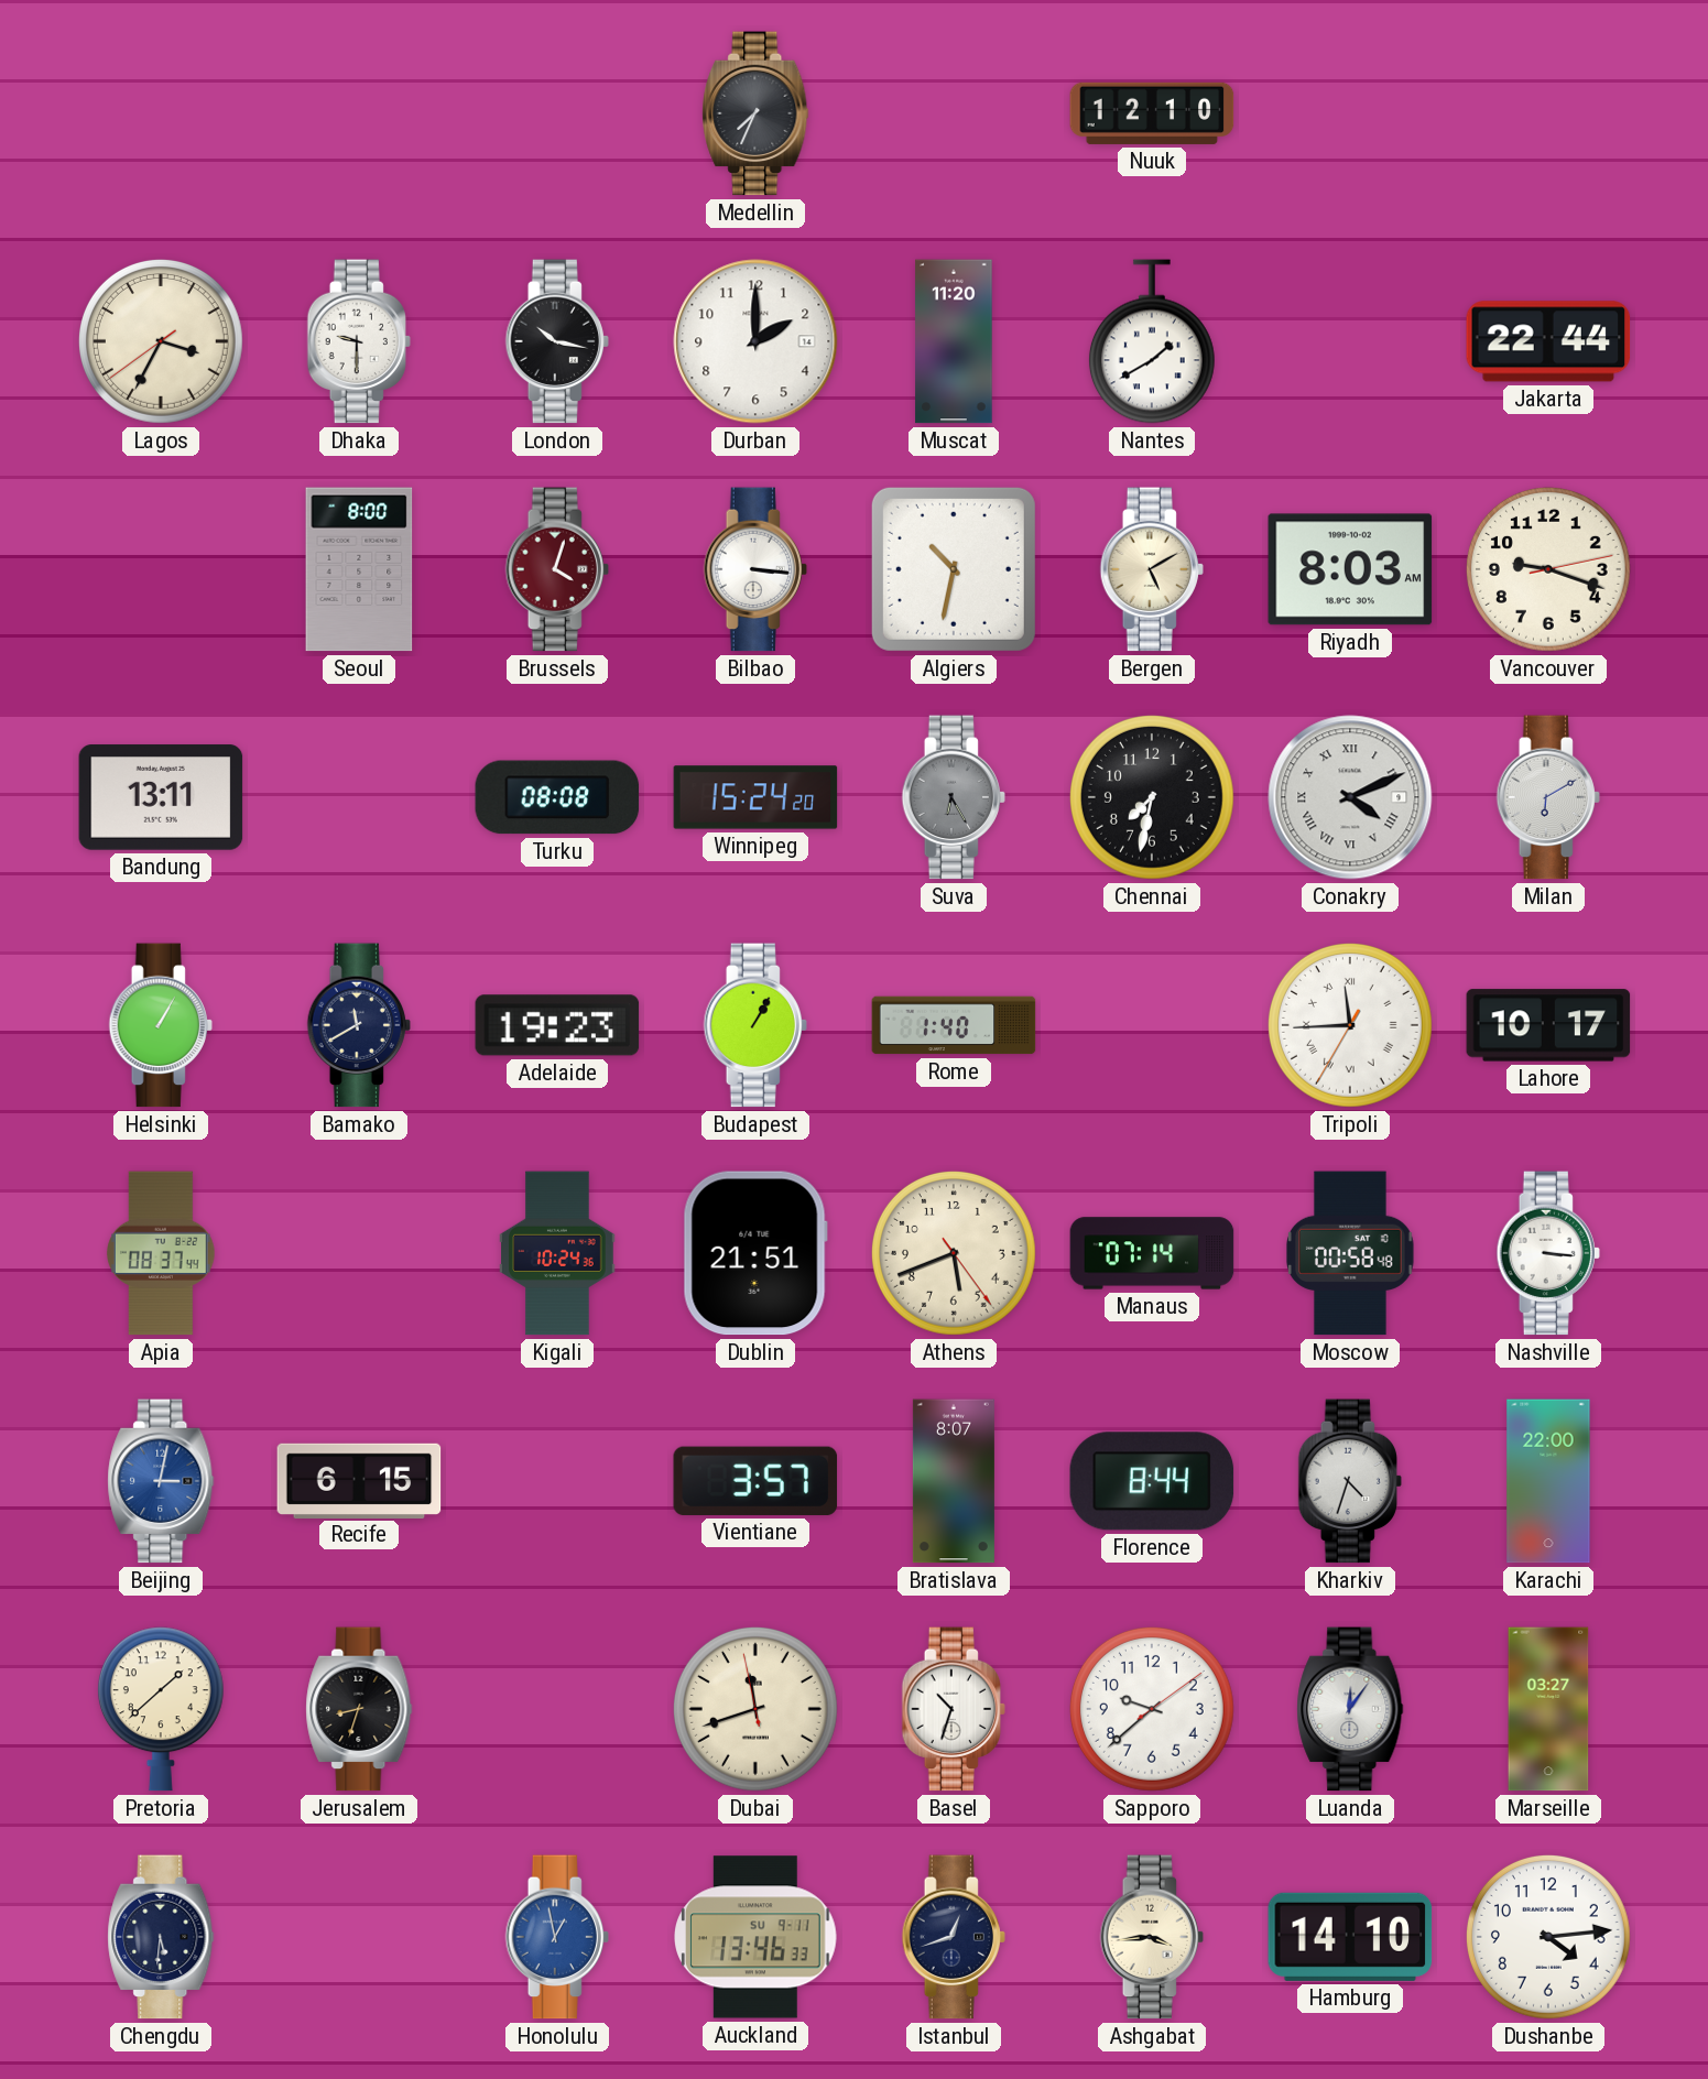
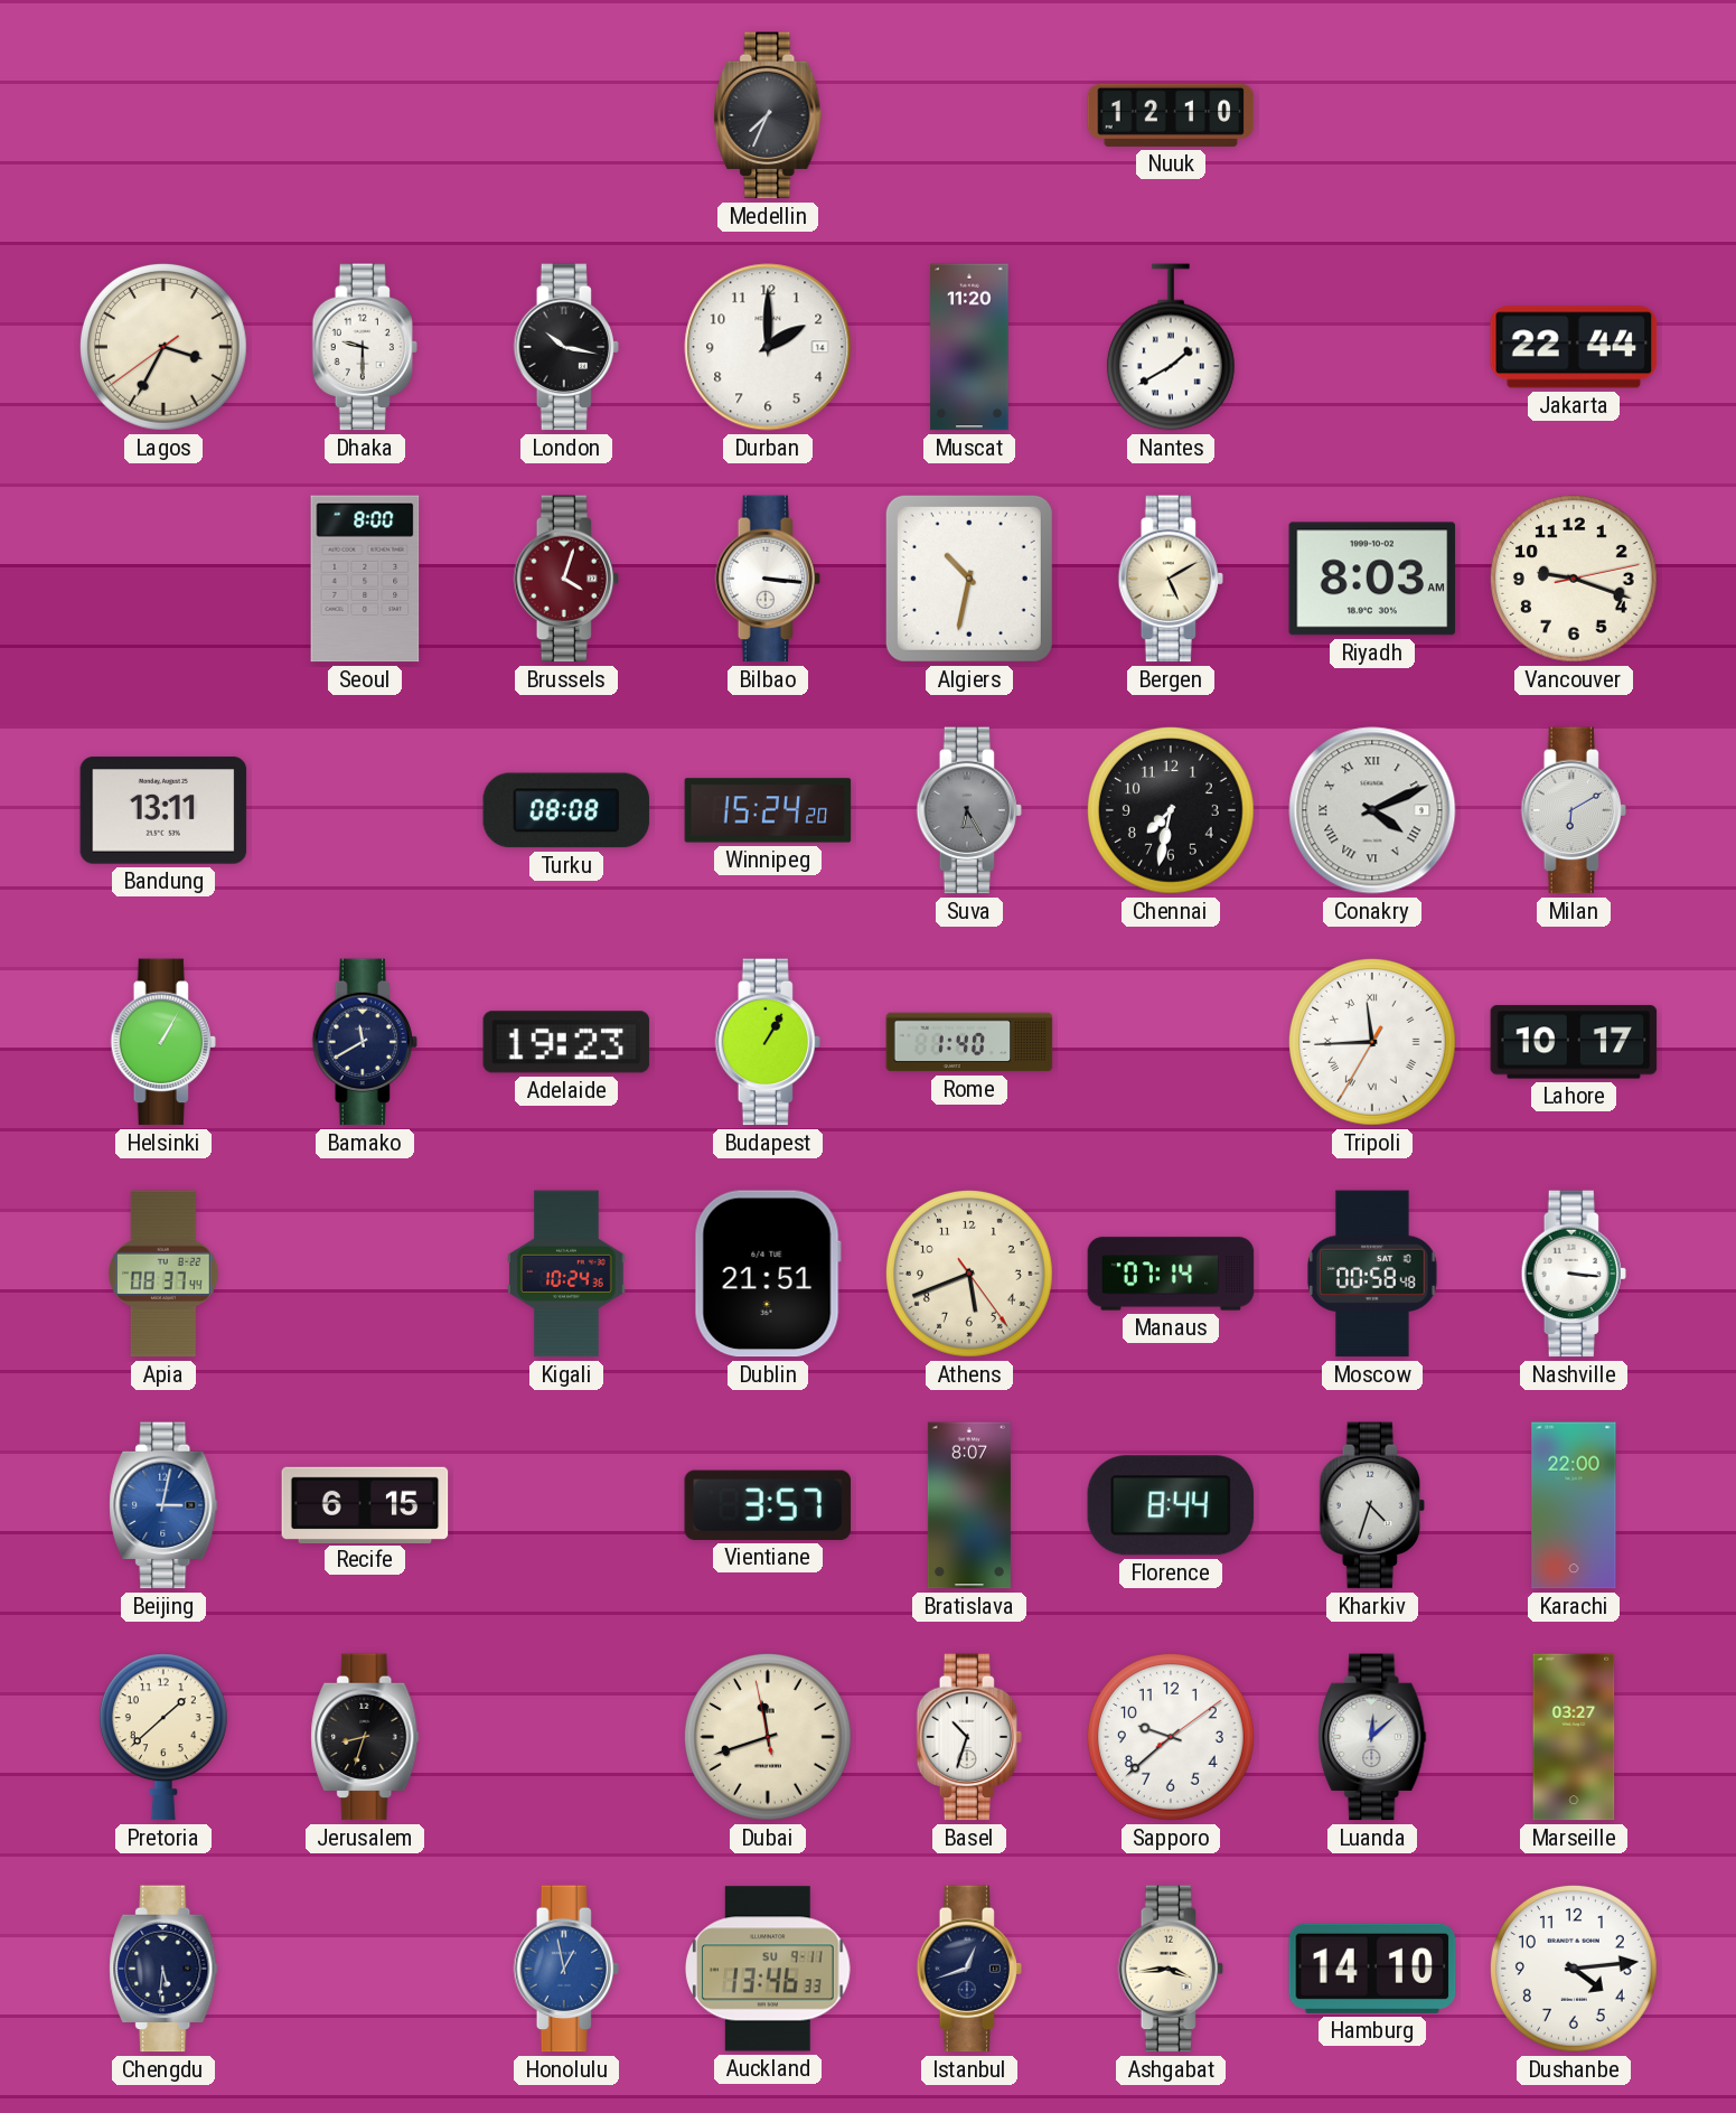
Luanda: 12:06 -> 12:08 (1372, 1737)
